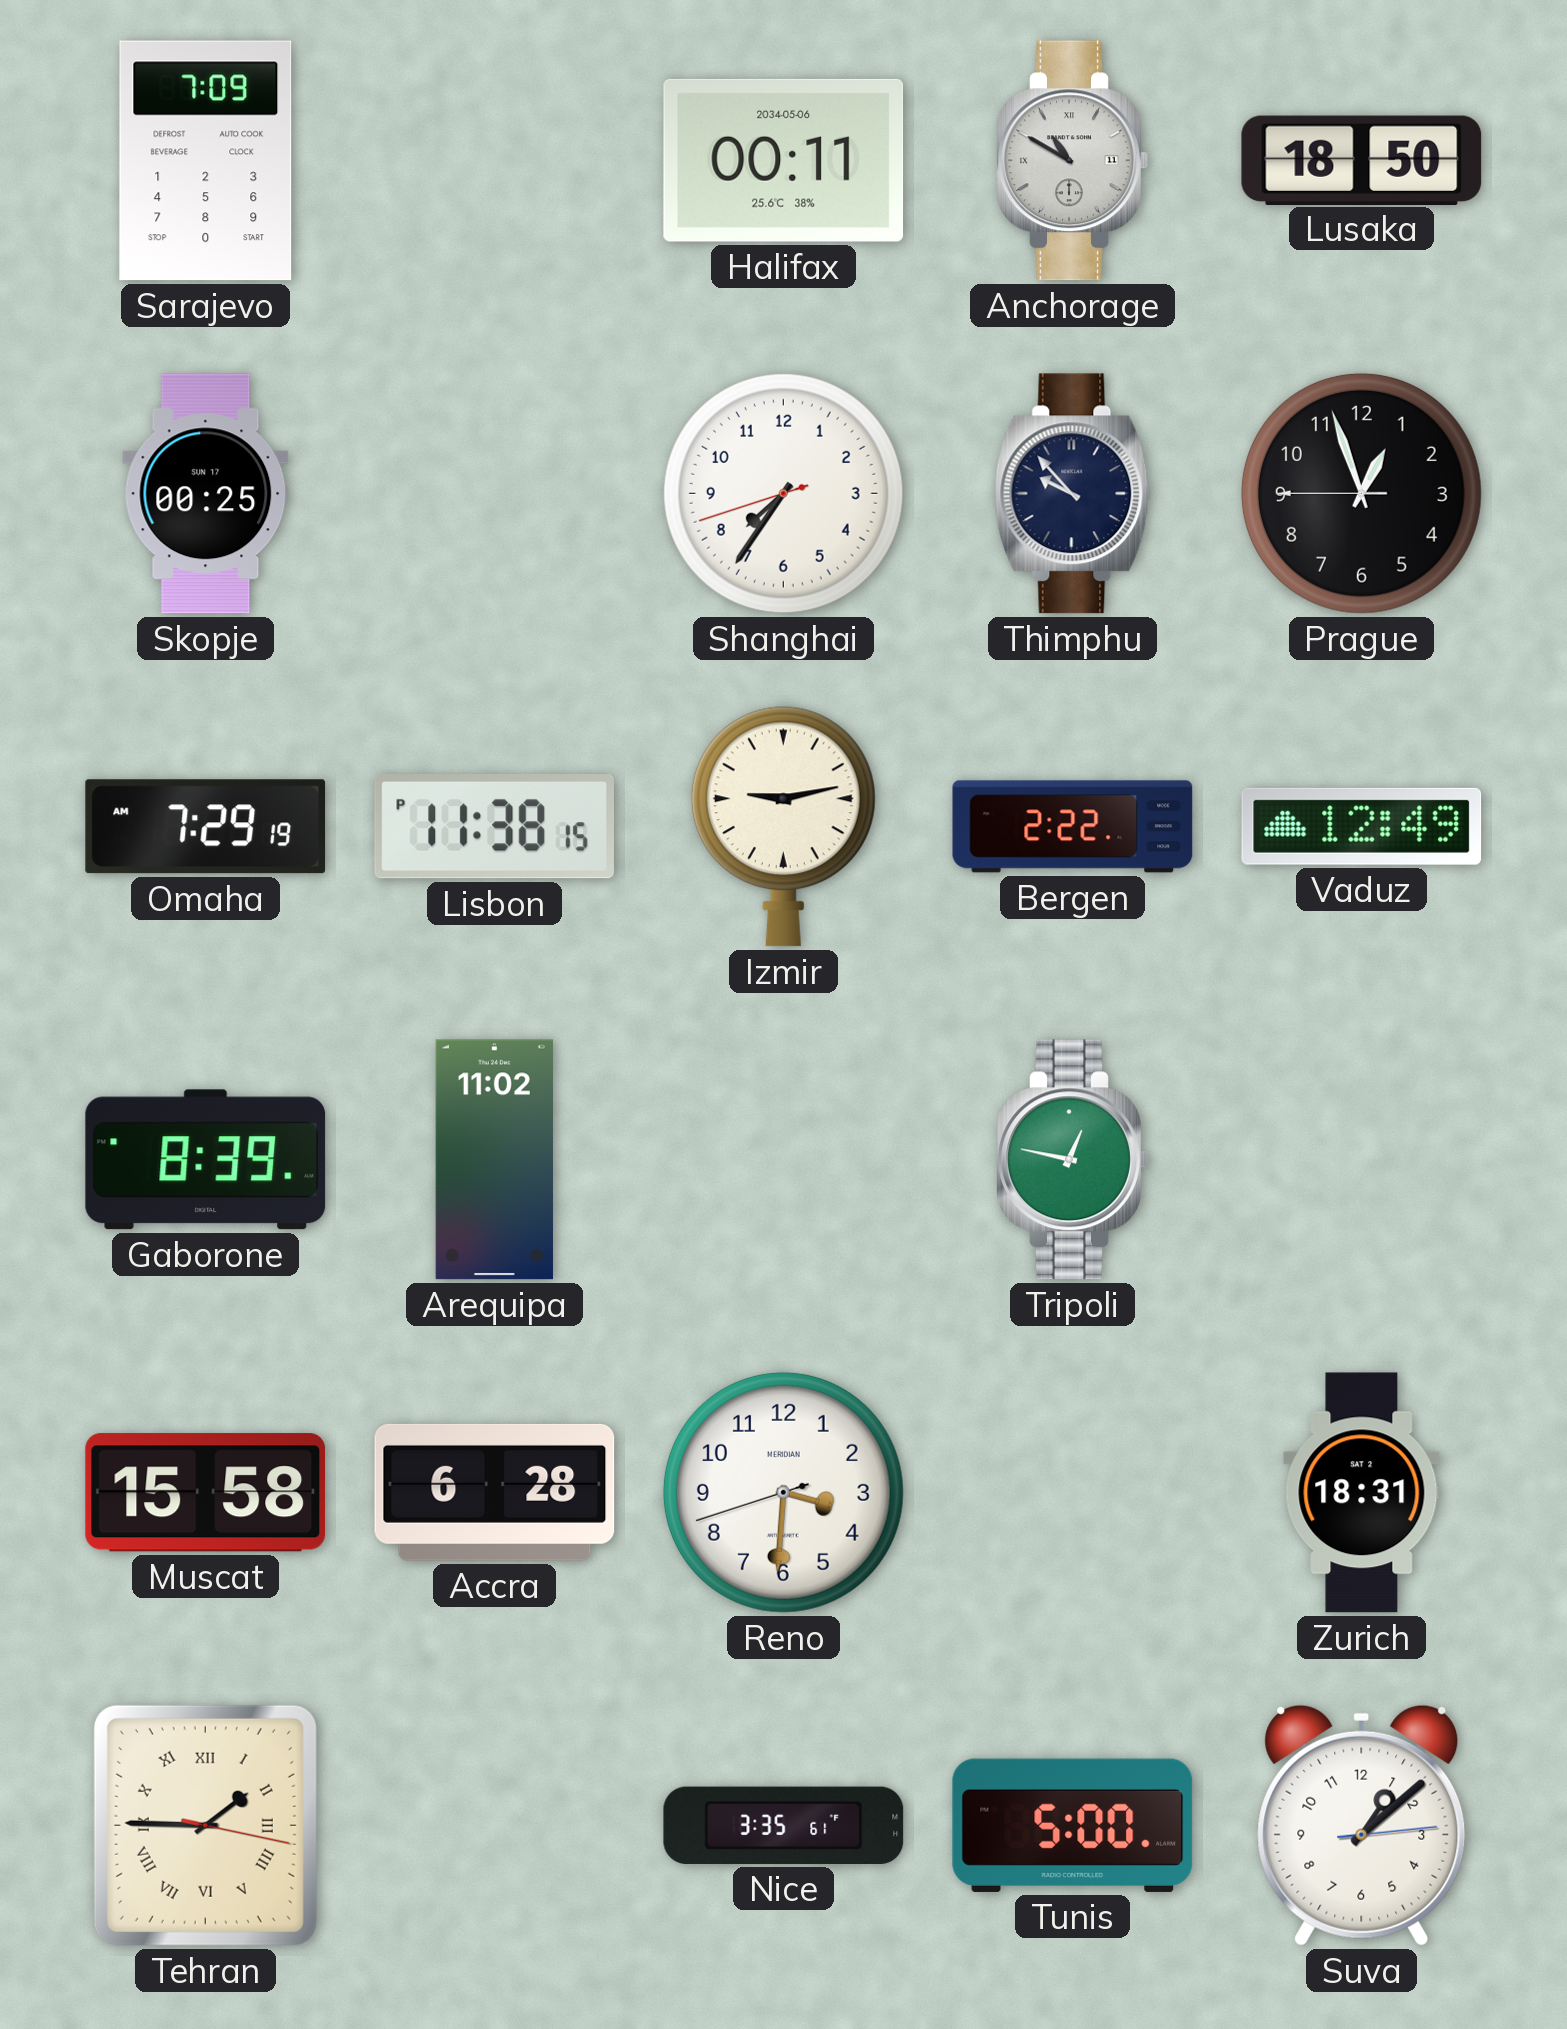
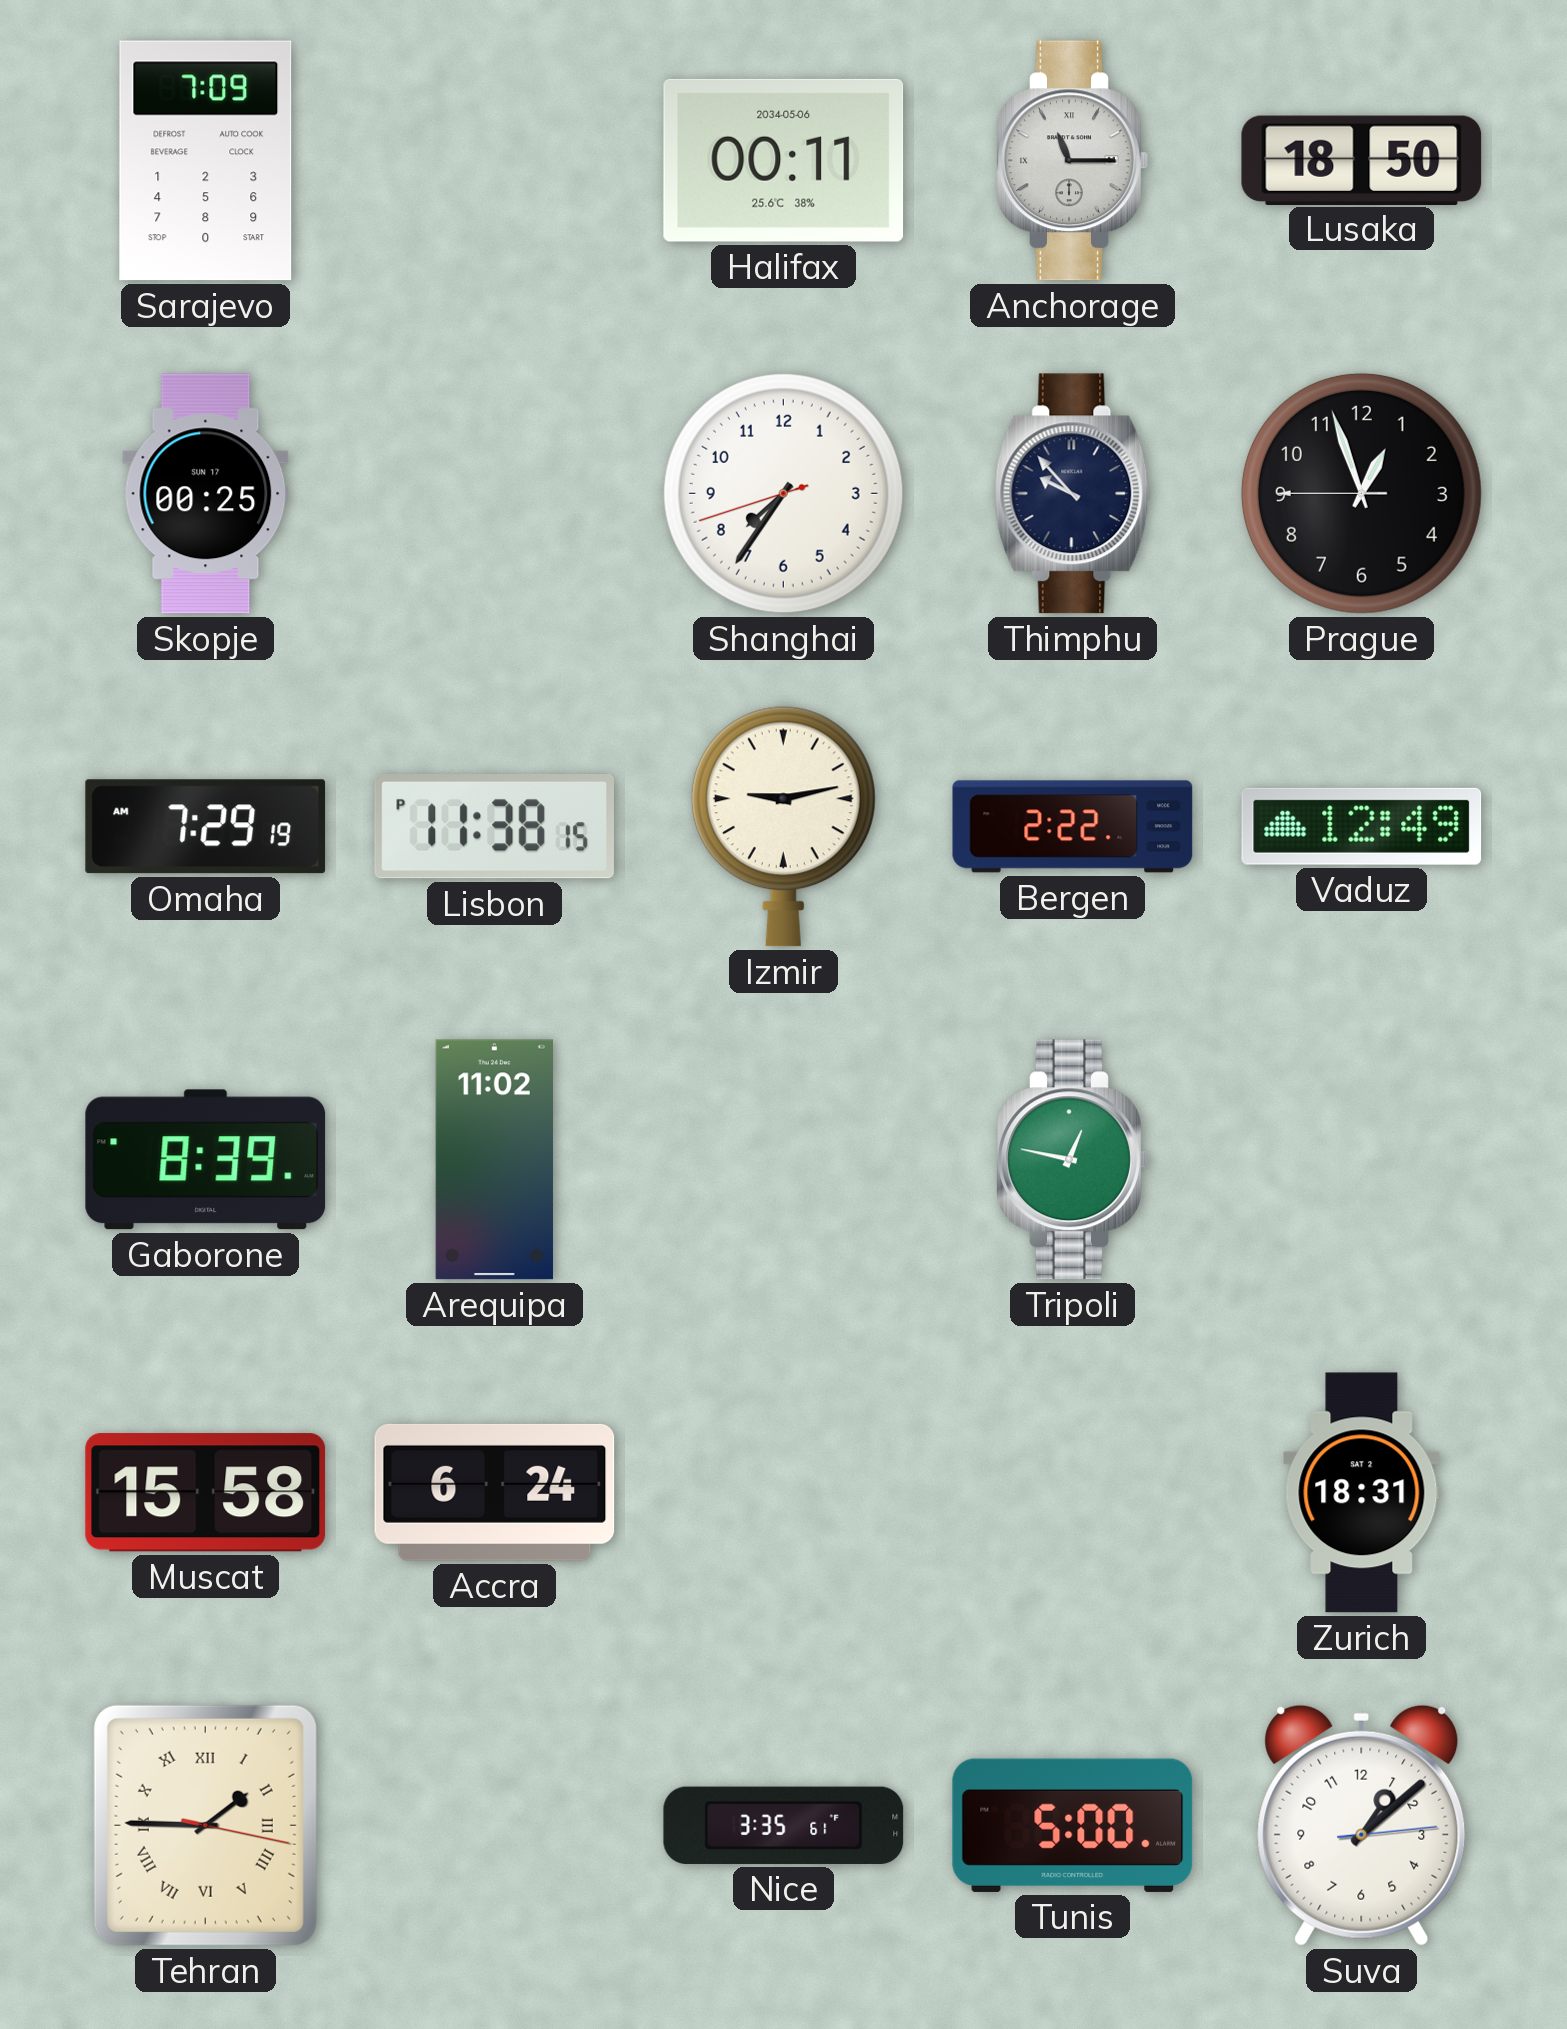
Anchorage: 10:50 -> 11:15 (1072, 161)
Accra: 6:28 -> 6:24 (495, 1492)
Reno: 3:30 -> none (783, 1492)
